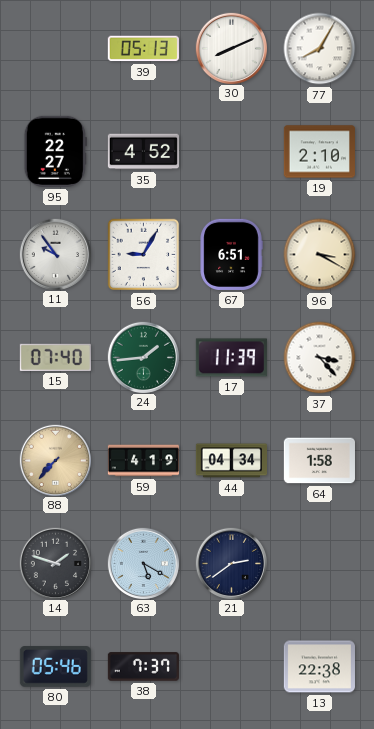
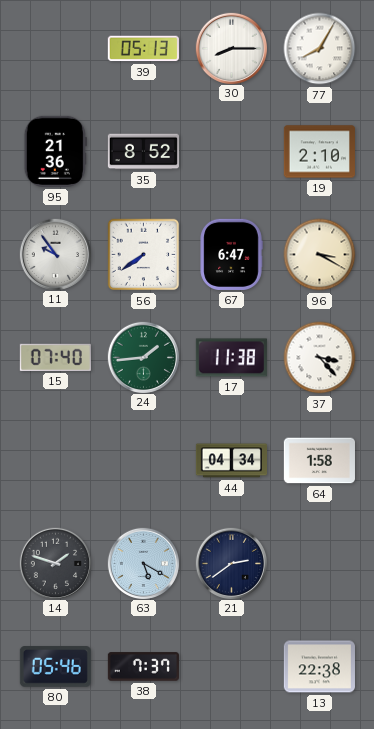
30: 8:11 -> 8:15 (231, 48)
95: 22:27 -> 21:36 (55, 151)
35: 4:52 -> 8:52 (143, 152)
56: 9:05 -> 7:39 (144, 255)
67: 6:51 -> 6:47 (231, 254)
17: 11:39 -> 11:38 (231, 358)
88: 7:37 -> none (55, 460)
59: 4:19 -> none (143, 461)
